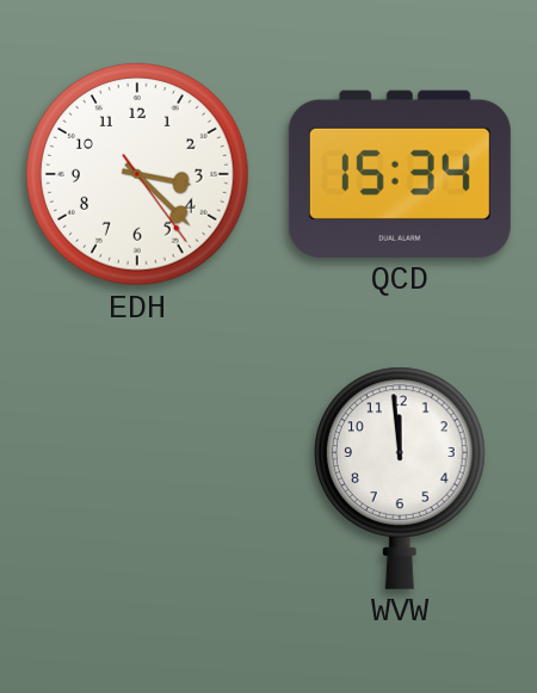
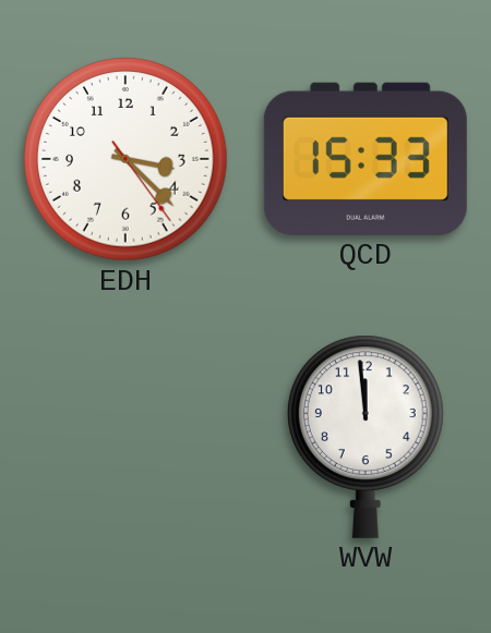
QCD: 15:34 -> 15:33 (366, 159)
